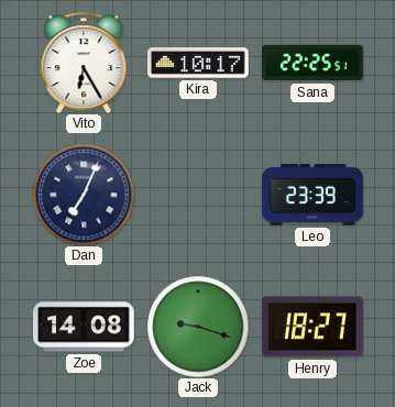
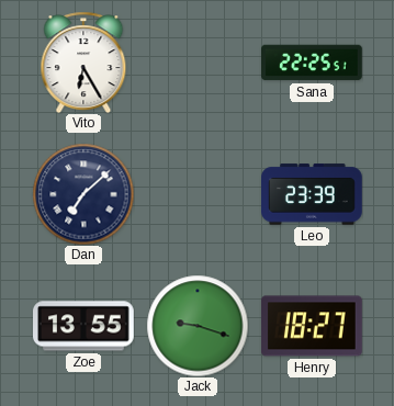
Kira: 10:17 -> none (199, 63)
Dan: 7:04 -> 7:08 (83, 194)
Zoe: 14:08 -> 13:55 (85, 326)
